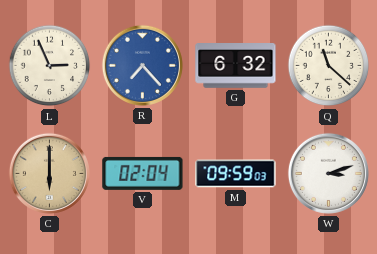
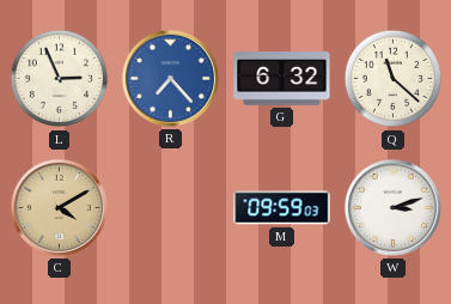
C: 6:00 -> 4:10 (59, 207)
V: 02:04 -> none (143, 173)
